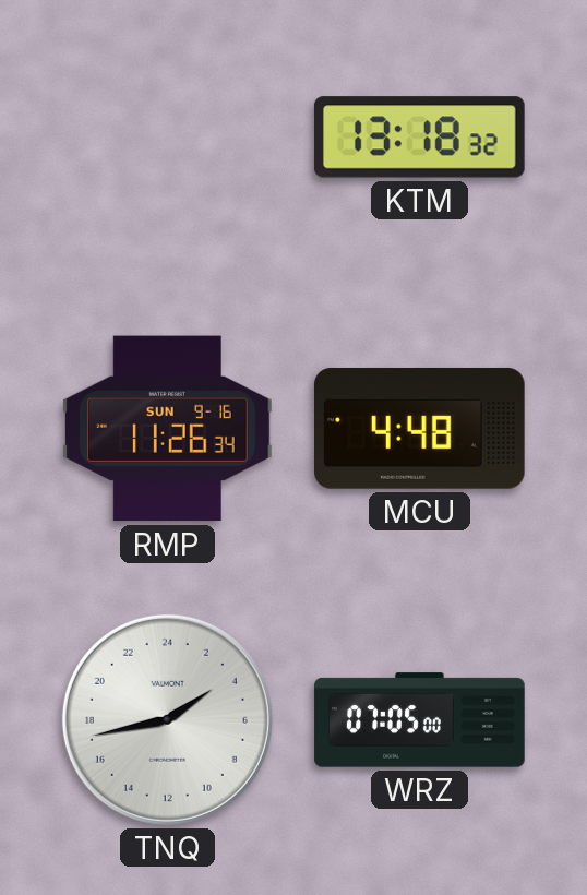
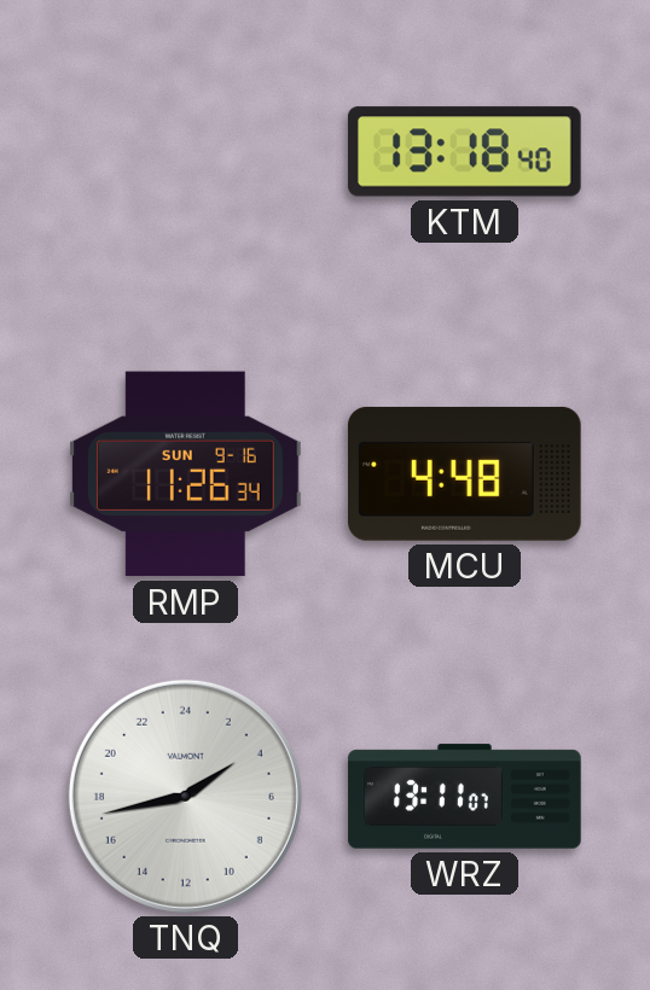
KTM: 13:18:32 -> 13:18:40 (464, 152)
WRZ: 07:05 -> 13:11 (465, 797)
